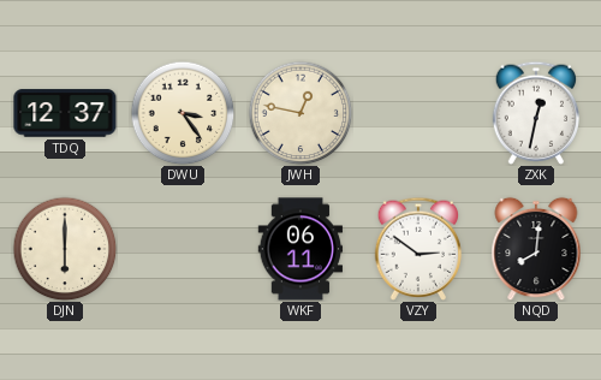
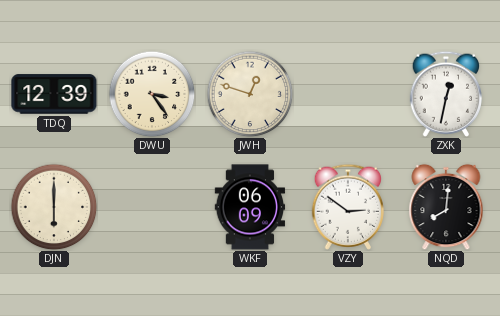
TDQ: 12:37 -> 12:39 (54, 94)
JWH: 12:47 -> 12:48 (250, 94)
WKF: 06:11 -> 06:09 (250, 207)
